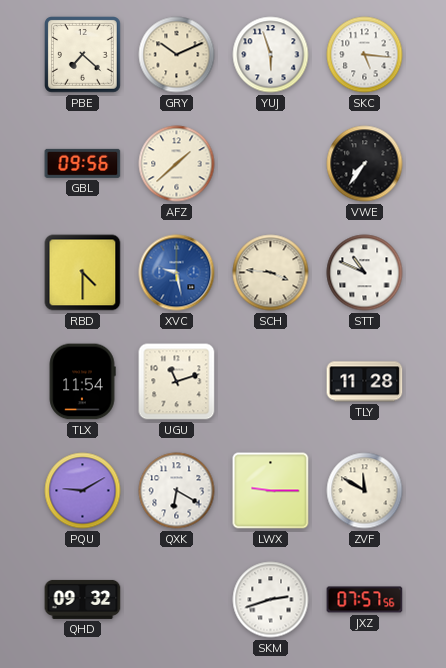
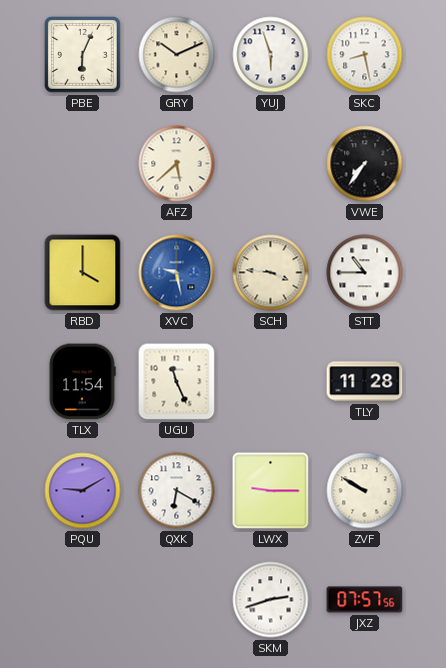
PBE: 7:22 -> 6:04 (83, 55)
SKC: 5:16 -> 8:28 (365, 55)
GBL: 09:56 -> none (83, 163)
AFZ: 1:38 -> 5:38 (177, 164)
RBD: 4:30 -> 4:00 (83, 273)
STT: 10:49 -> 10:45 (365, 273)
UGU: 11:12 -> 11:26 (177, 382)
ZVF: 11:50 -> 9:50 (365, 491)
QHD: 09:32 -> none (83, 599)
